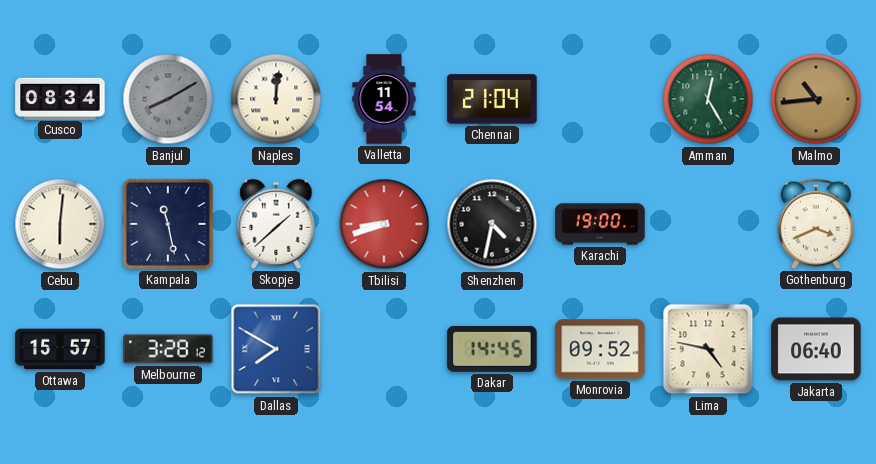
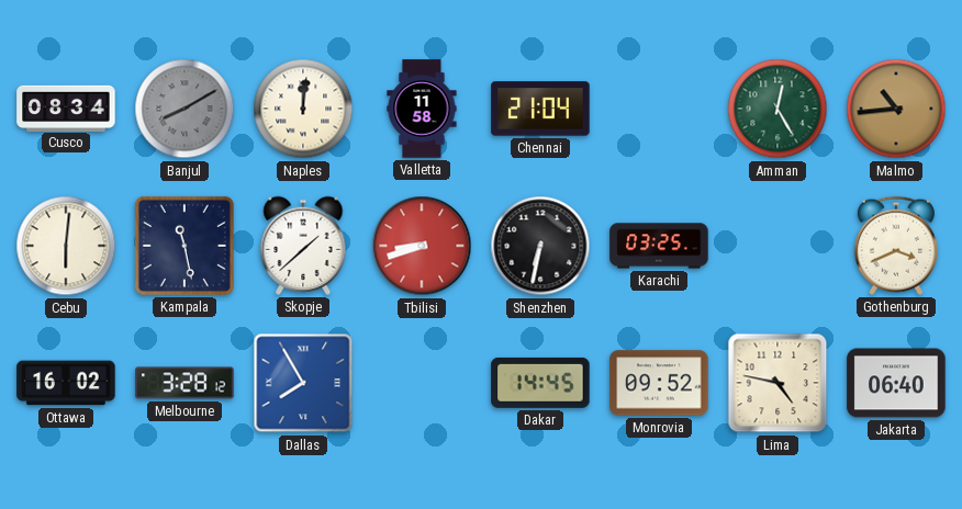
Valletta: 11:54 -> 11:58 (422, 109)
Shenzhen: 4:32 -> 6:32 (540, 246)
Karachi: 19:00 -> 03:25 (659, 246)
Ottawa: 15:57 -> 16:02 (66, 383)
Dallas: 7:50 -> 7:55 (303, 383)
